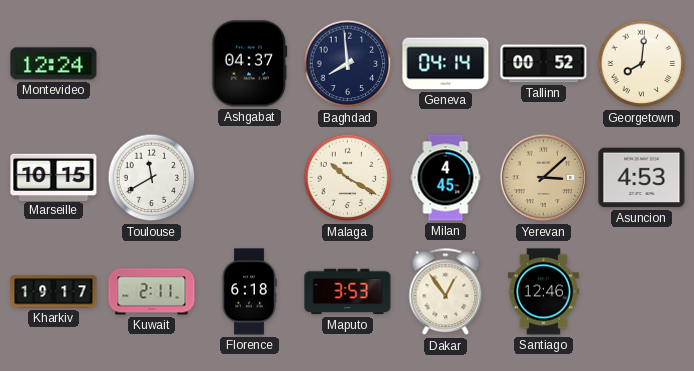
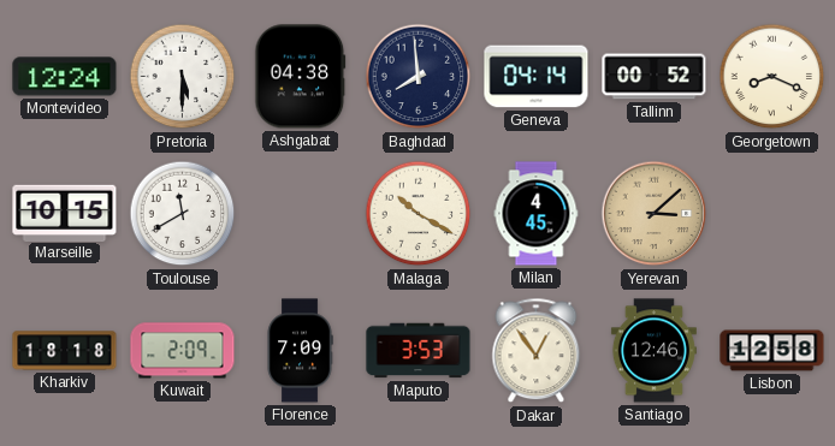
Pretoria: none -> 5:30 (183, 77)
Ashgabat: 04:37 -> 04:38 (301, 77)
Georgetown: 8:01 -> 8:19 (772, 77)
Asuncion: 4:53 -> none (642, 178)
Kharkiv: 19:17 -> 18:18 (65, 351)
Kuwait: 2:11 -> 2:09 (183, 351)
Florence: 6:18 -> 7:09 (300, 351)
Lisbon: none -> 12:58 (772, 351)
